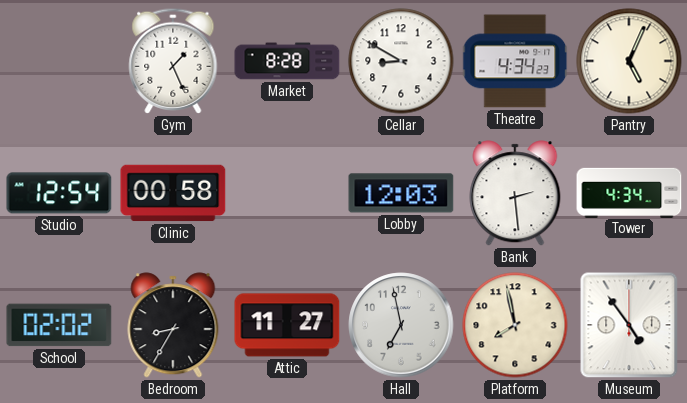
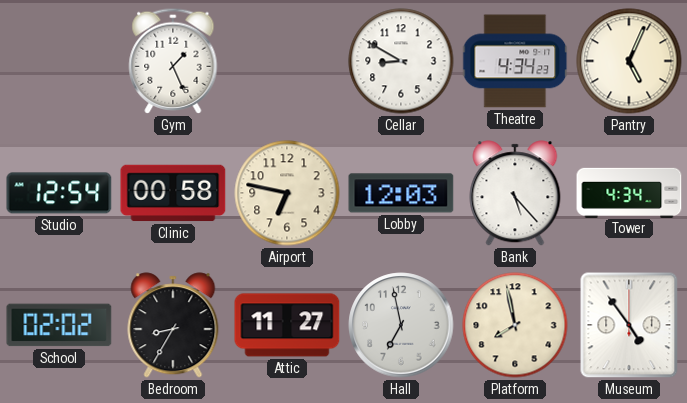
Market: 8:28 -> none (287, 61)
Airport: none -> 6:47 (287, 193)
Bank: 2:29 -> 5:23 (515, 193)
